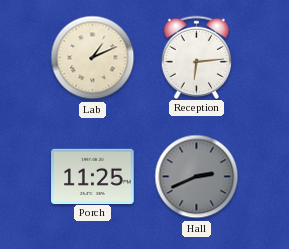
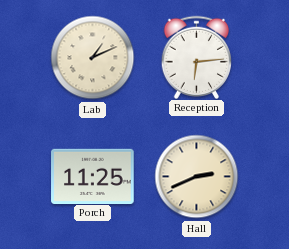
Hall dial: grey -> cream (197, 177)
